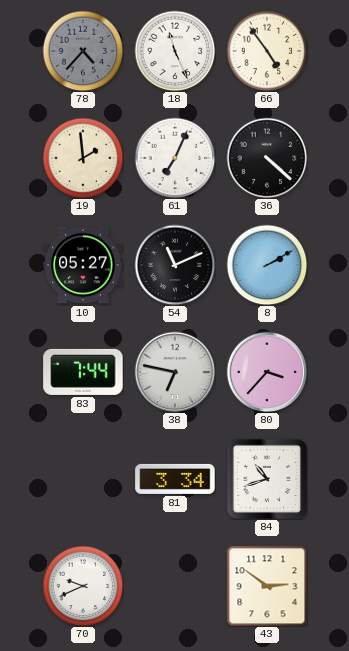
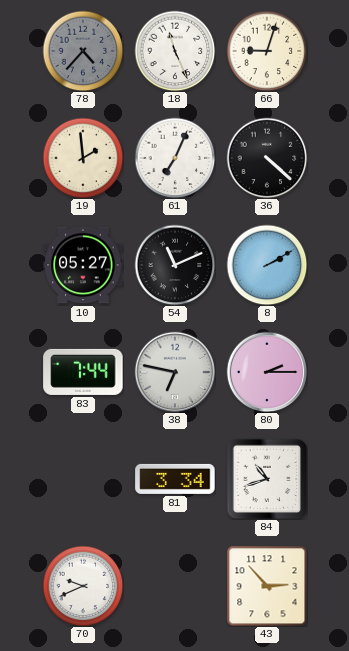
66: 4:54 -> 9:03 (267, 51)
80: 3:37 -> 2:15 (267, 372)
43: 2:51 -> 2:53 (267, 586)
